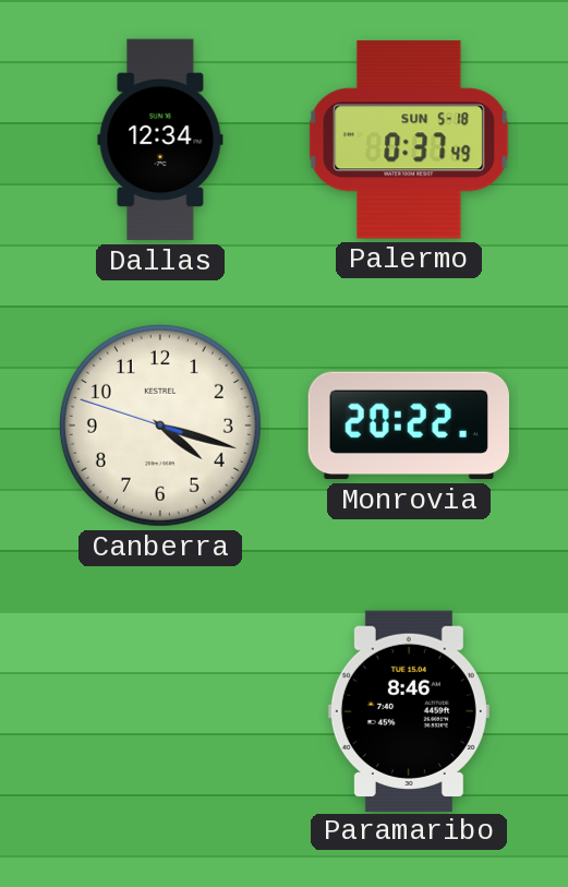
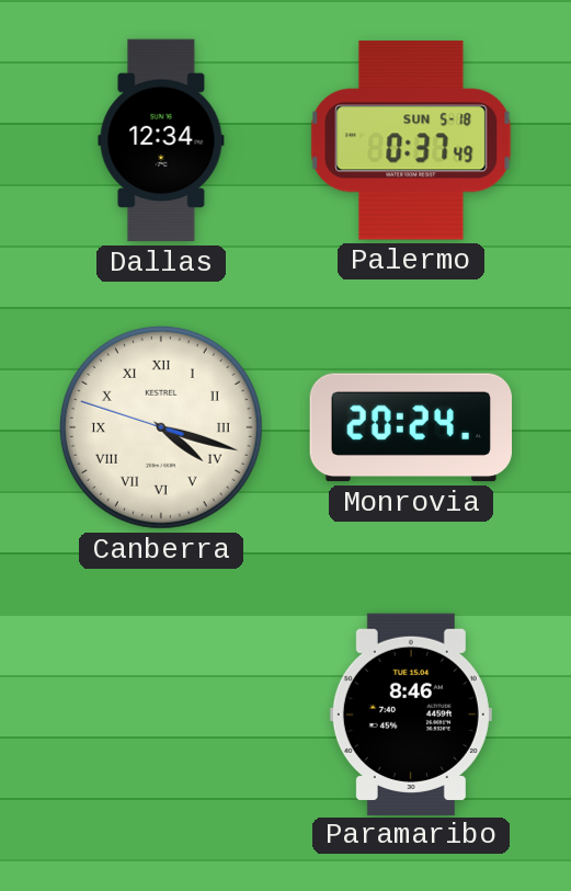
Canberra numerals: Arabic -> Roman (161, 427)
Monrovia: 20:22 -> 20:24 (410, 427)
